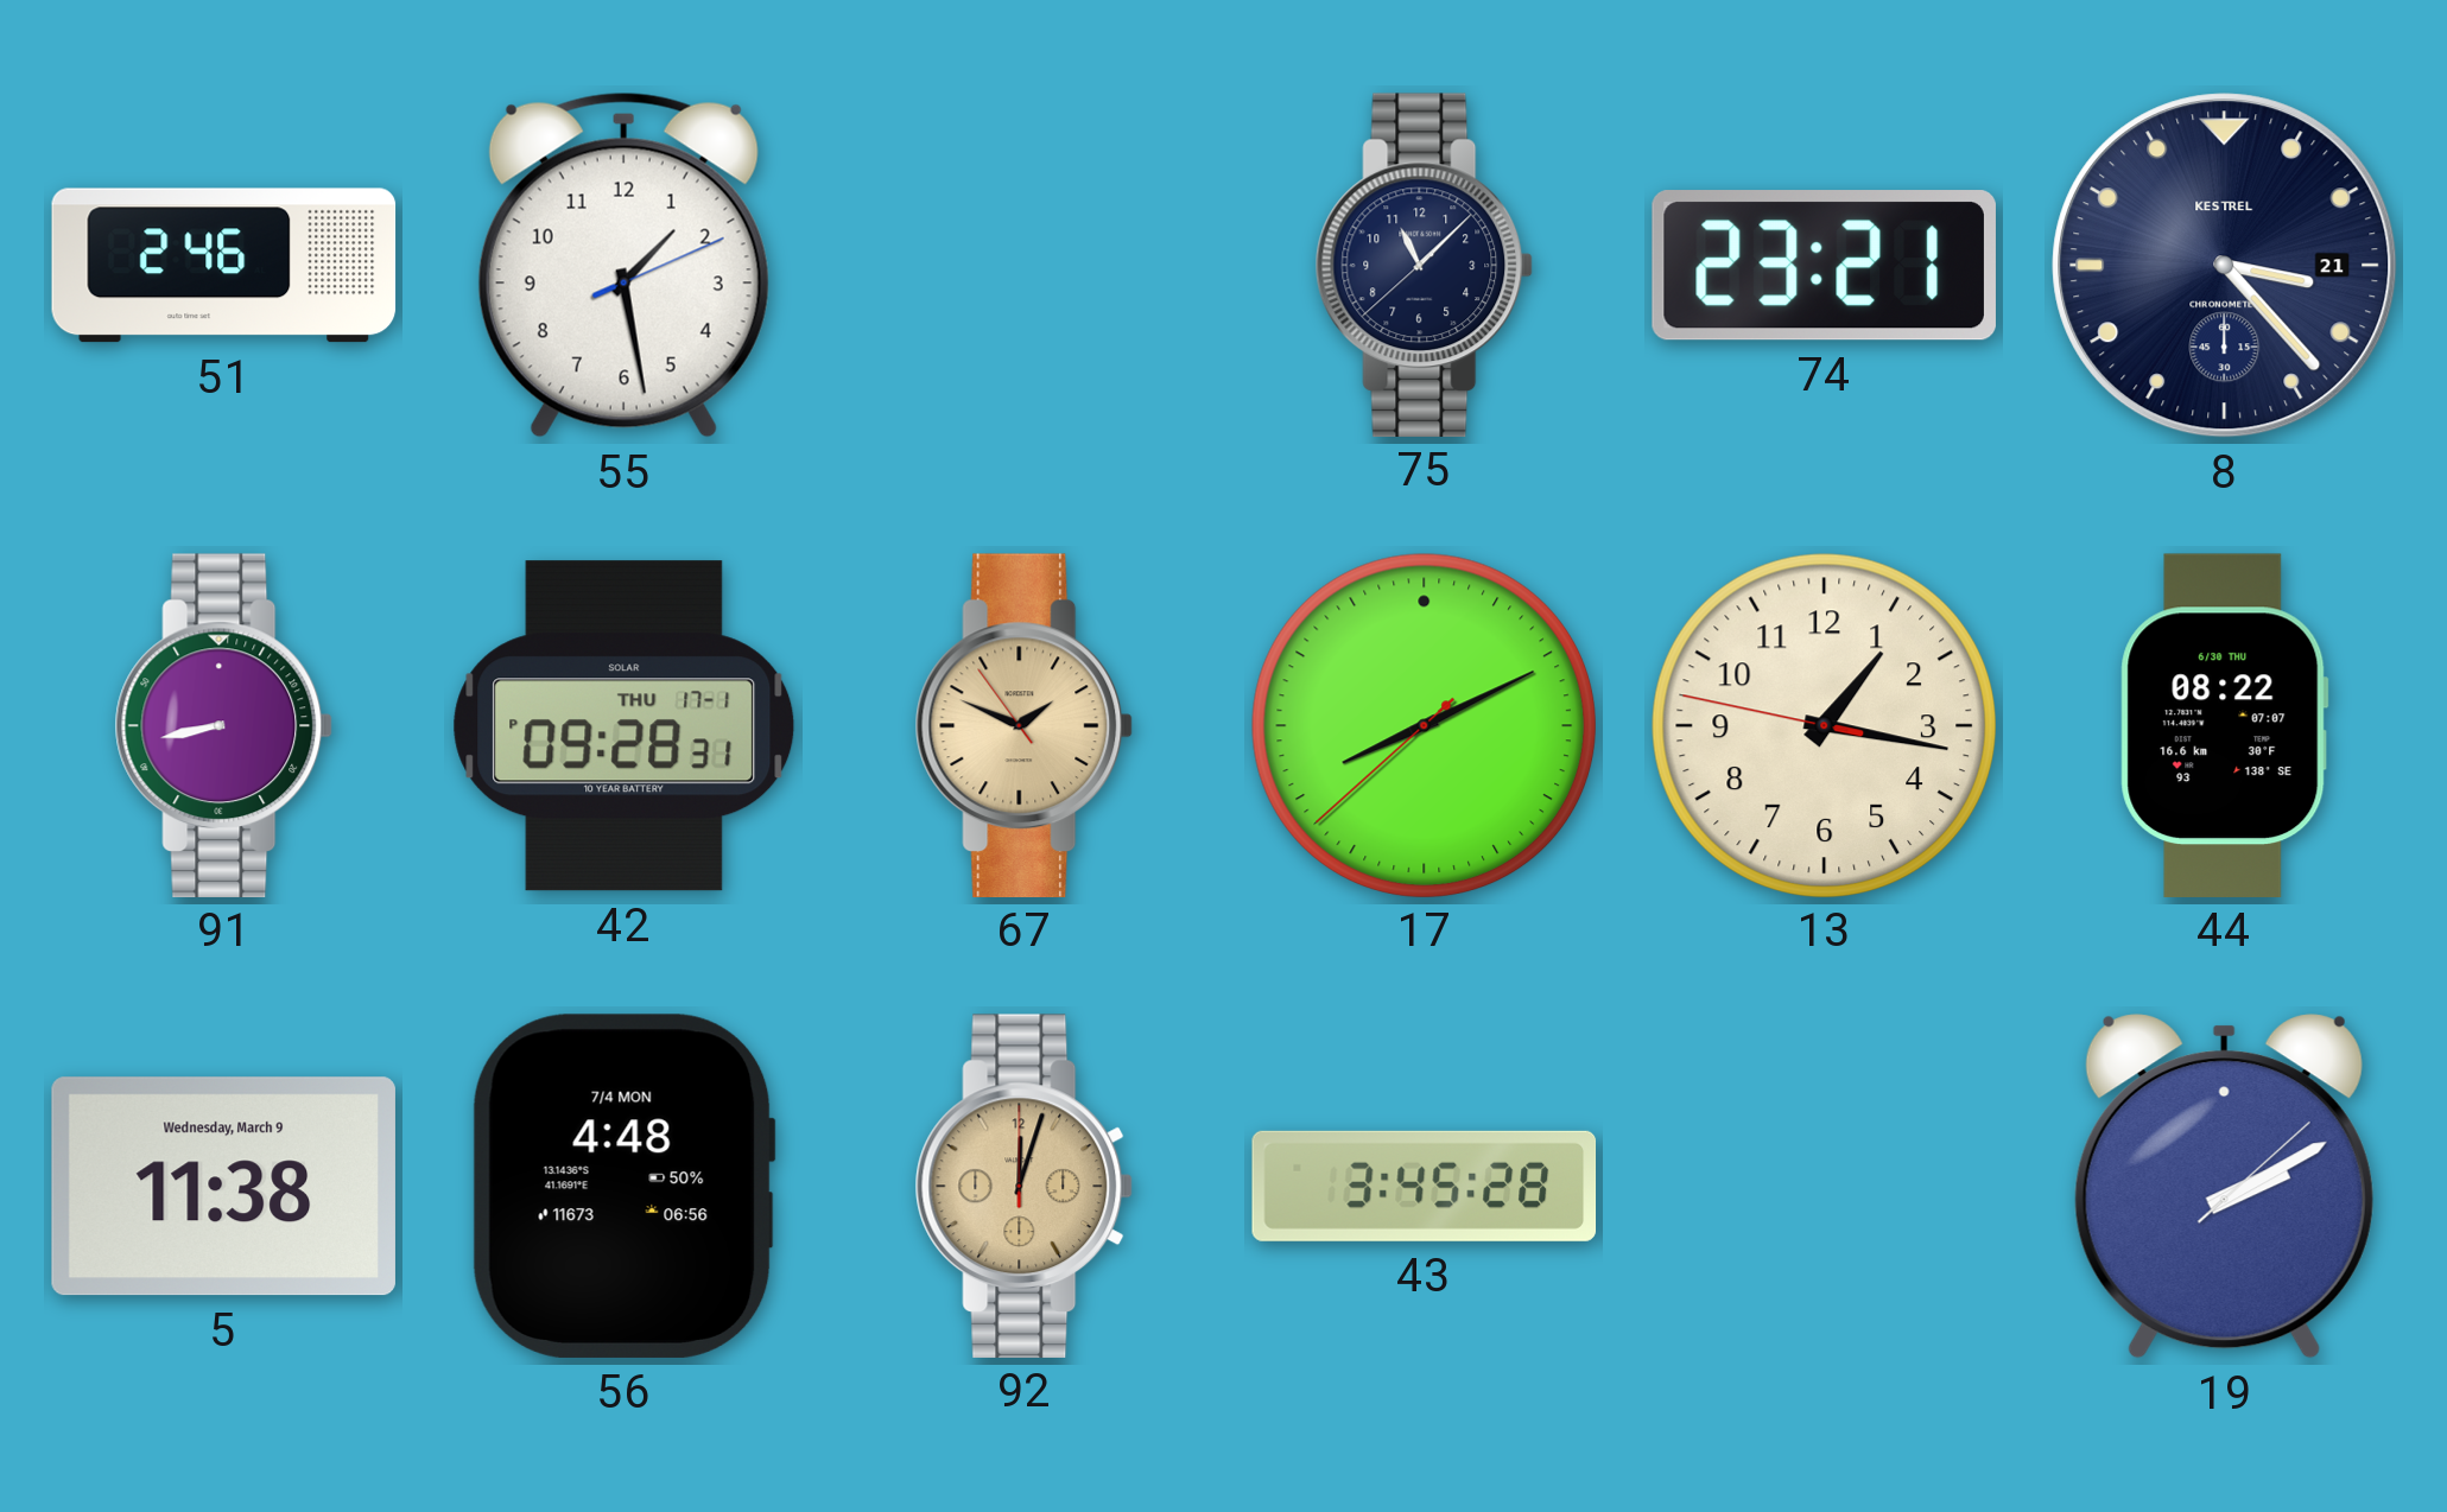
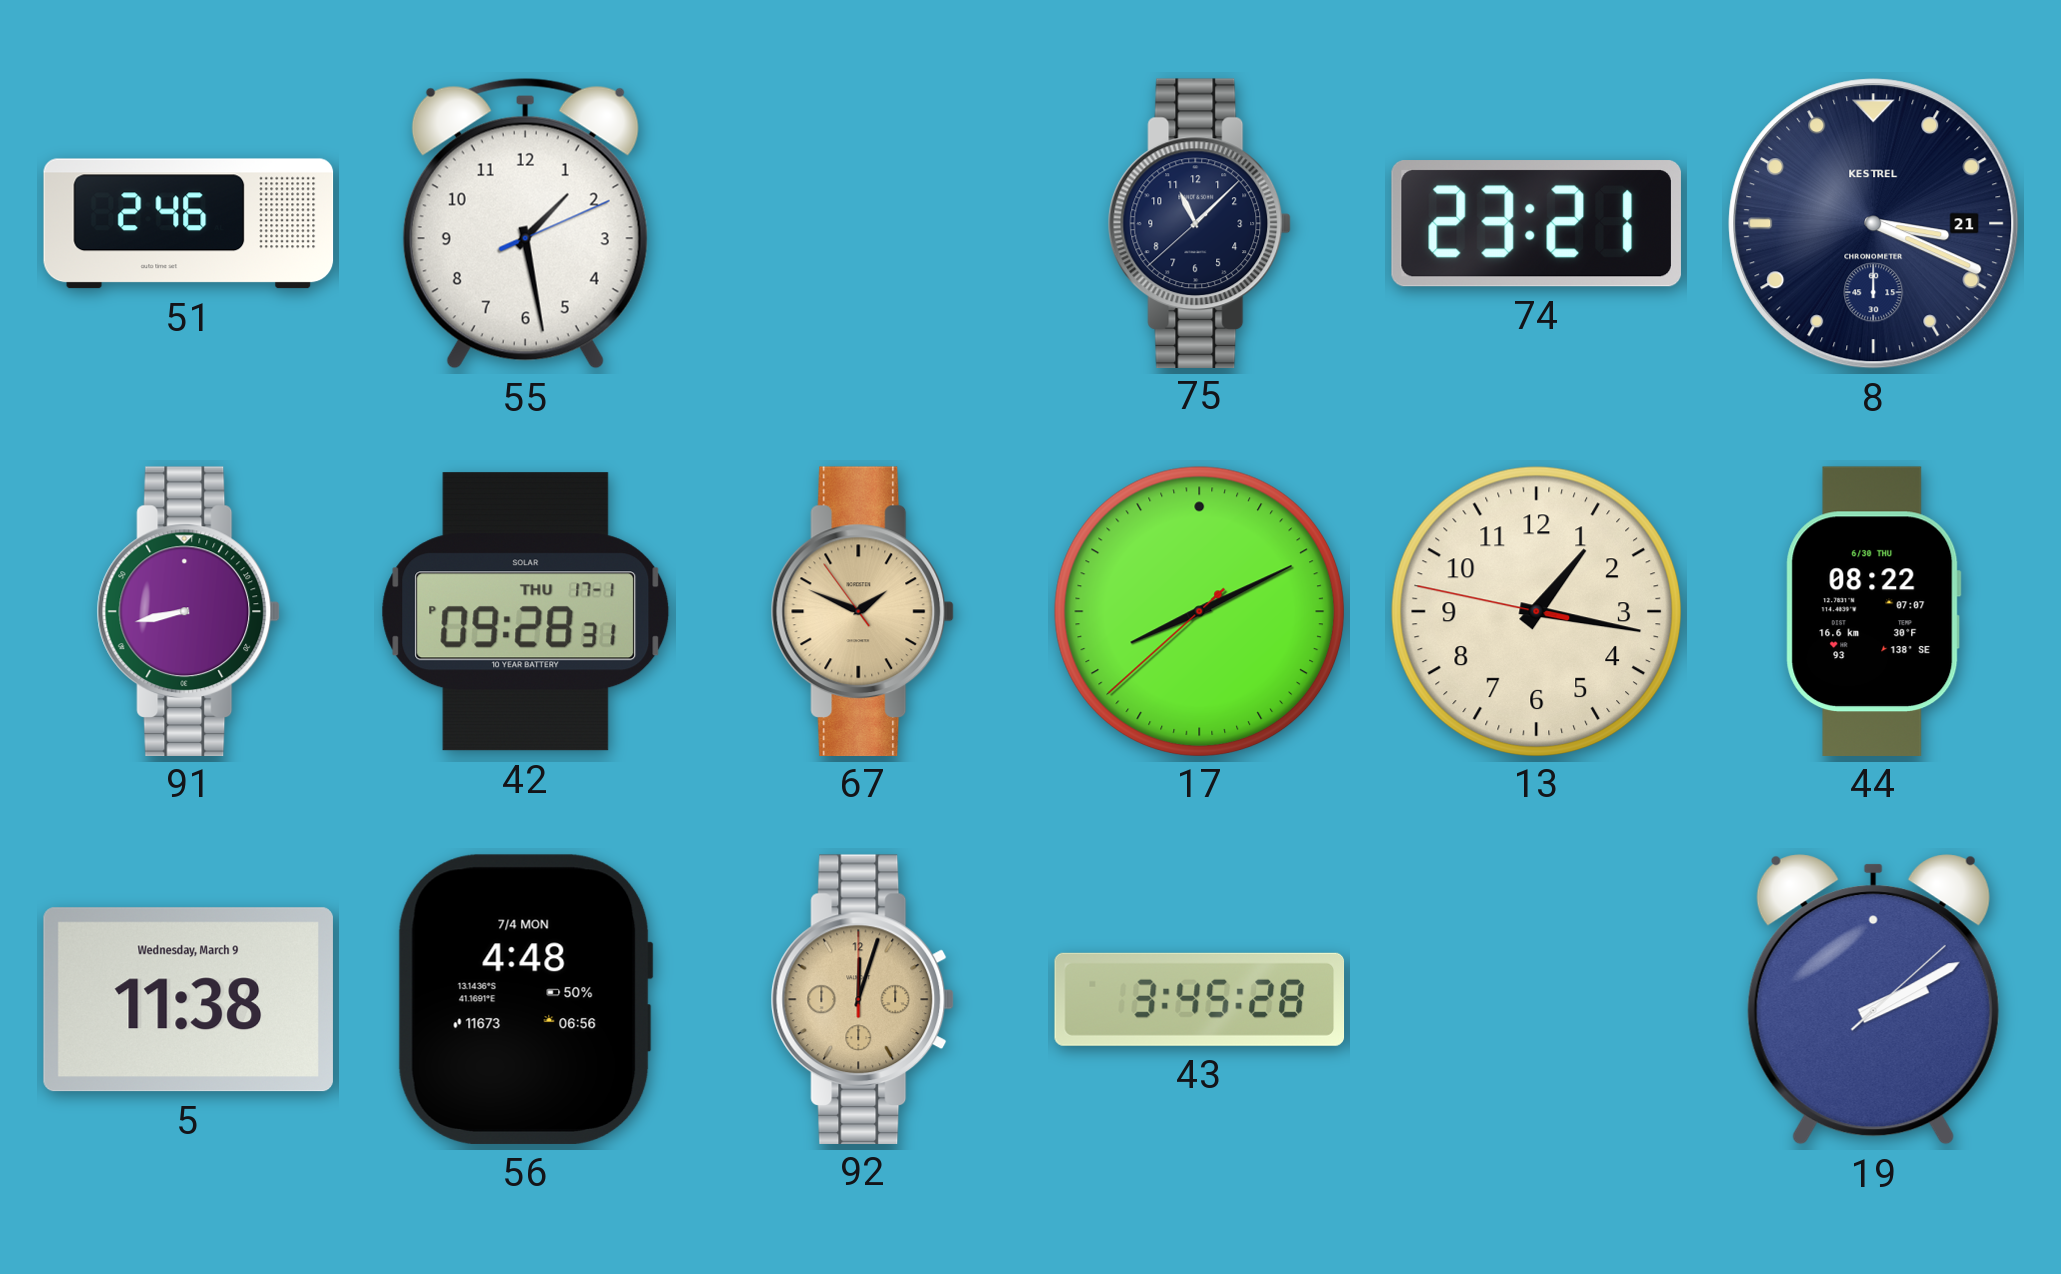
8: 3:23 -> 3:19 (1874, 224)
